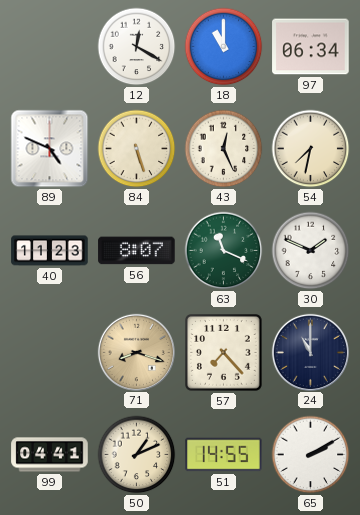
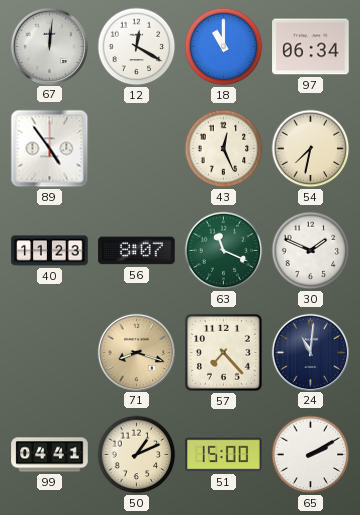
67: none -> 12:01 (49, 46)
89: 4:49 -> 4:54 (50, 149)
84: 5:27 -> none (137, 149)
24: 11:00 -> 11:01 (310, 352)
51: 14:55 -> 15:00 (224, 455)
